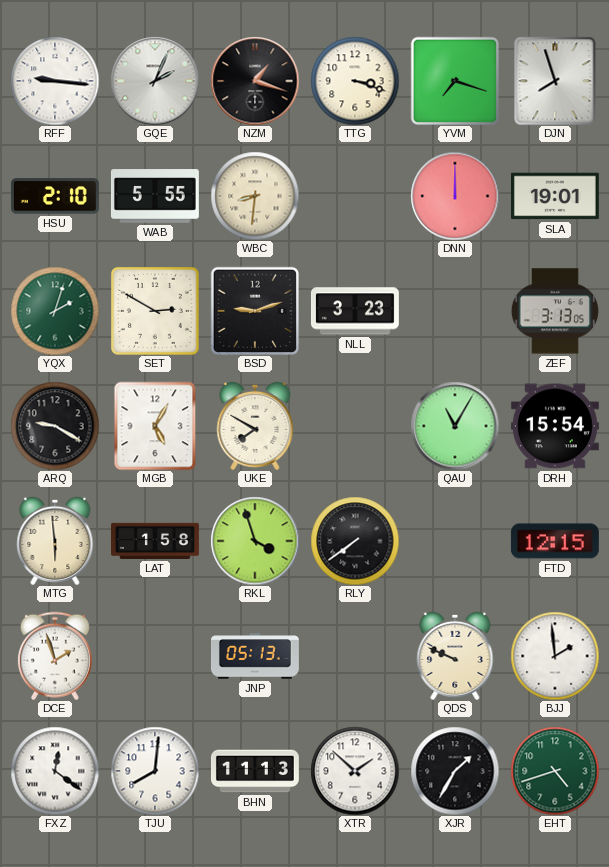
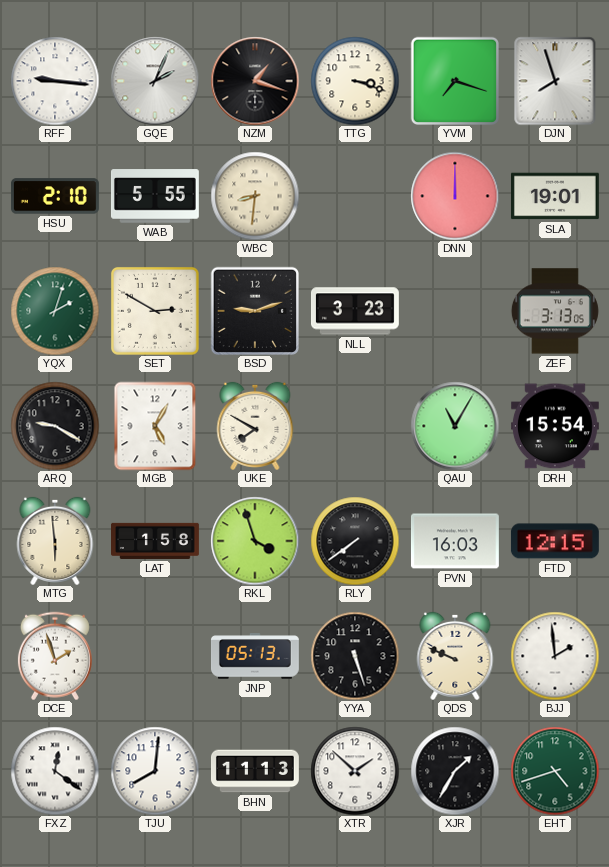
PVN: none -> 16:03 (455, 541)
YYA: none -> 5:27 (355, 656)
